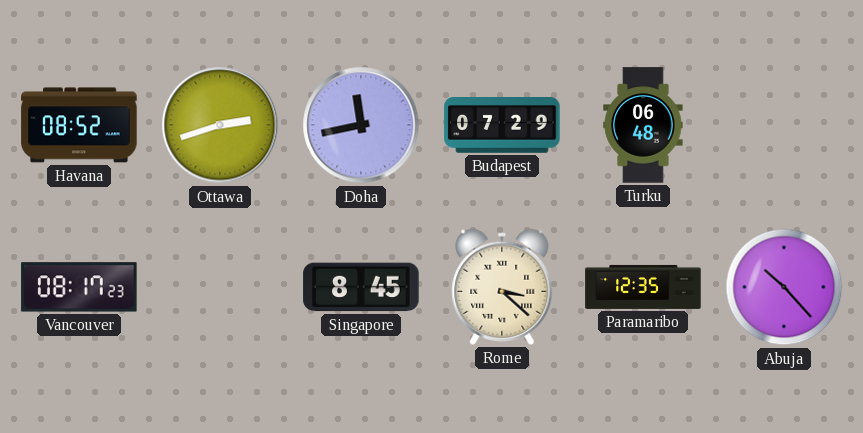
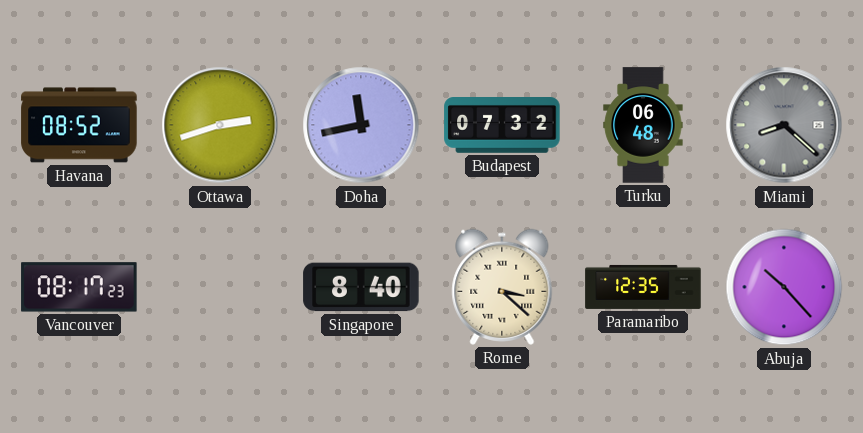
Budapest: 07:29 -> 07:32 (502, 126)
Miami: none -> 8:22 (784, 125)
Singapore: 8:45 -> 8:40 (361, 287)
